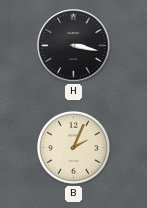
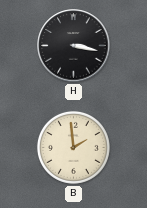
B: 2:04 -> 1:59 (73, 147)
